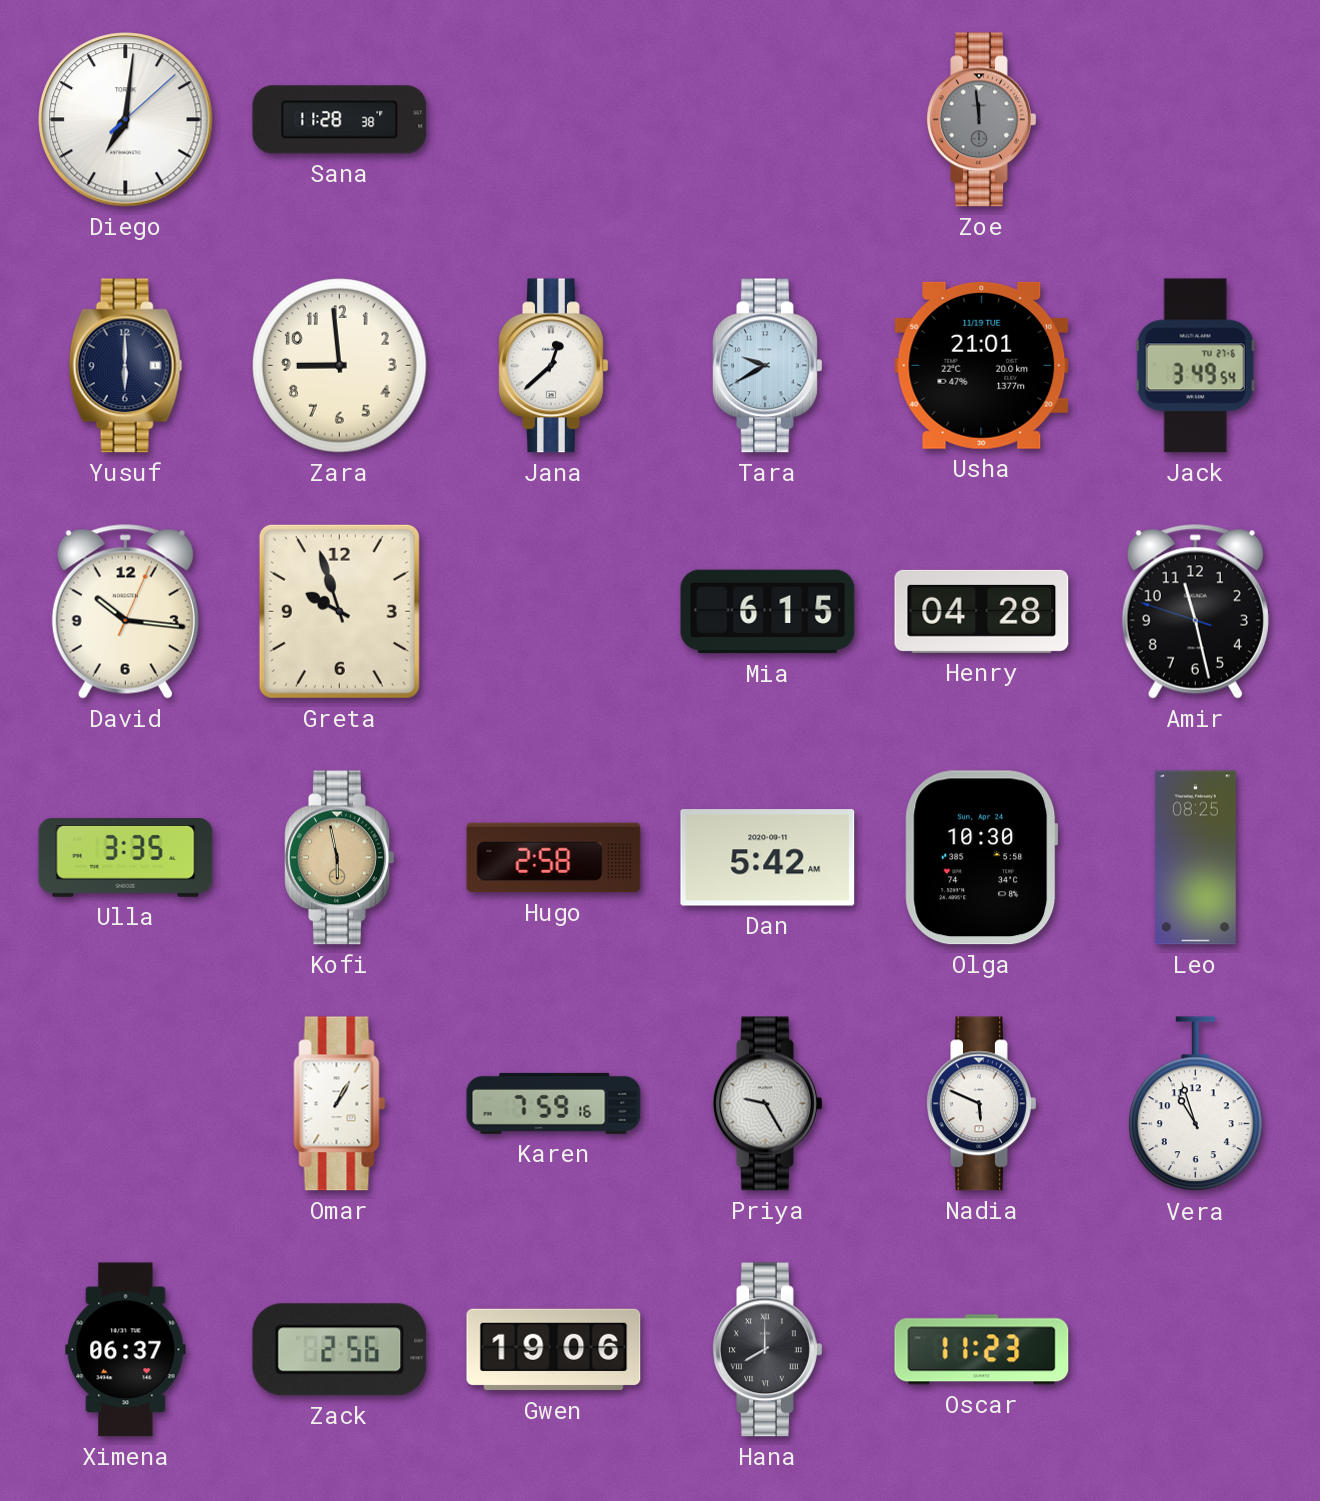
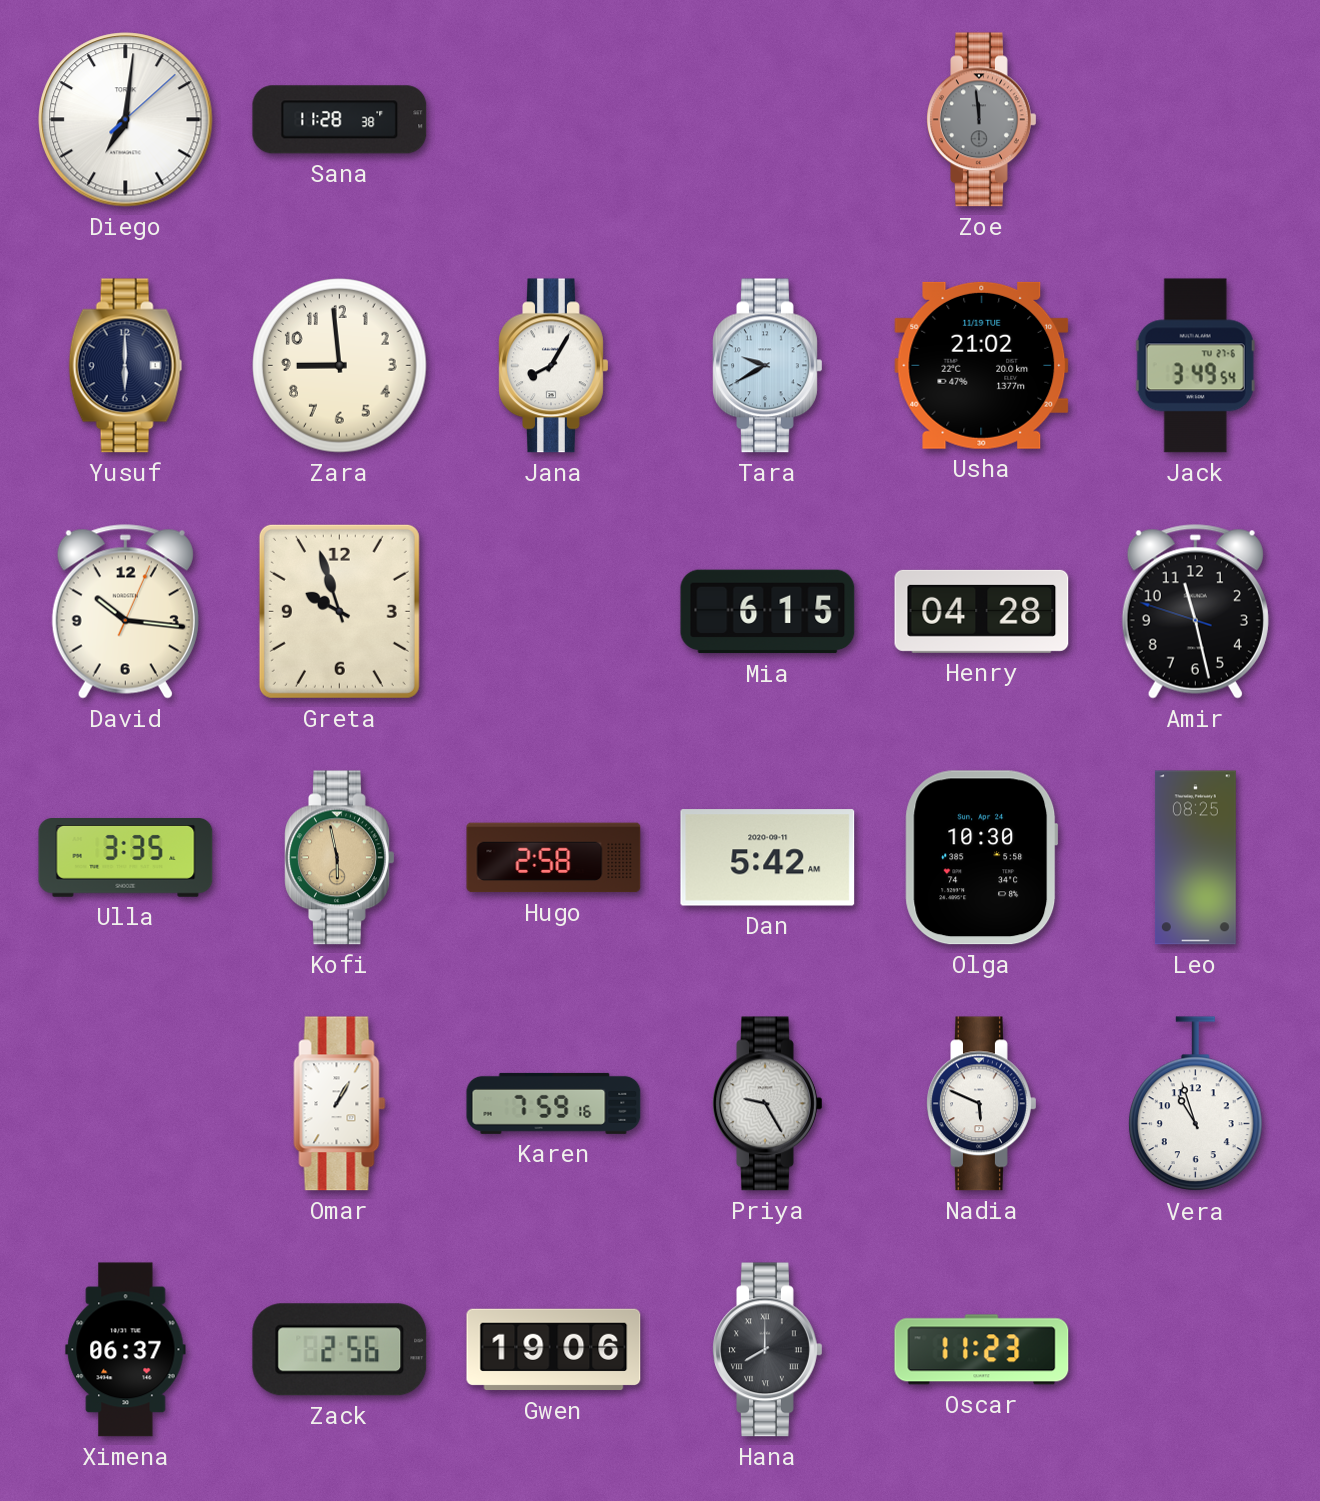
Jana: 12:38 -> 8:05 (554, 366)
Usha: 21:01 -> 21:02 (982, 365)
